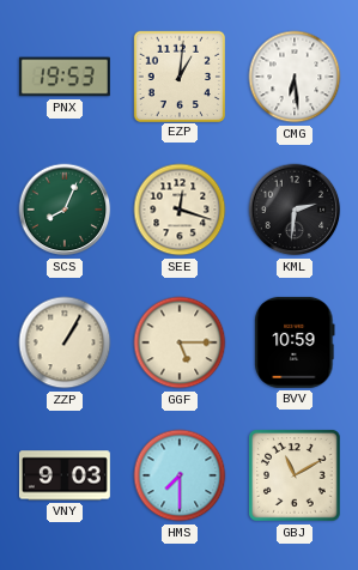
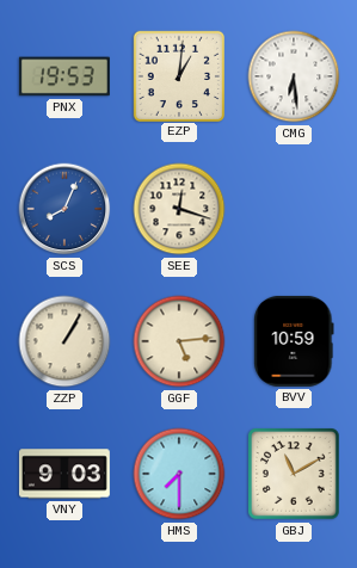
SCS dial: green -> blue (64, 209)
KML: 2:31 -> none (295, 210)
GGF: 5:15 -> 5:14 (179, 341)
